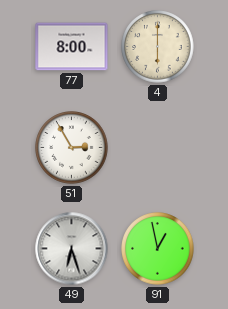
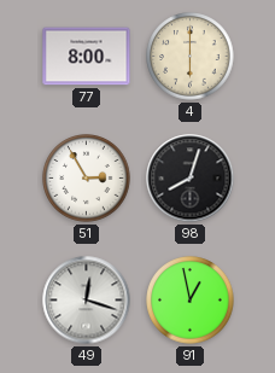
98: none -> 8:03 (191, 179)
49: 6:27 -> 12:18 (87, 301)
